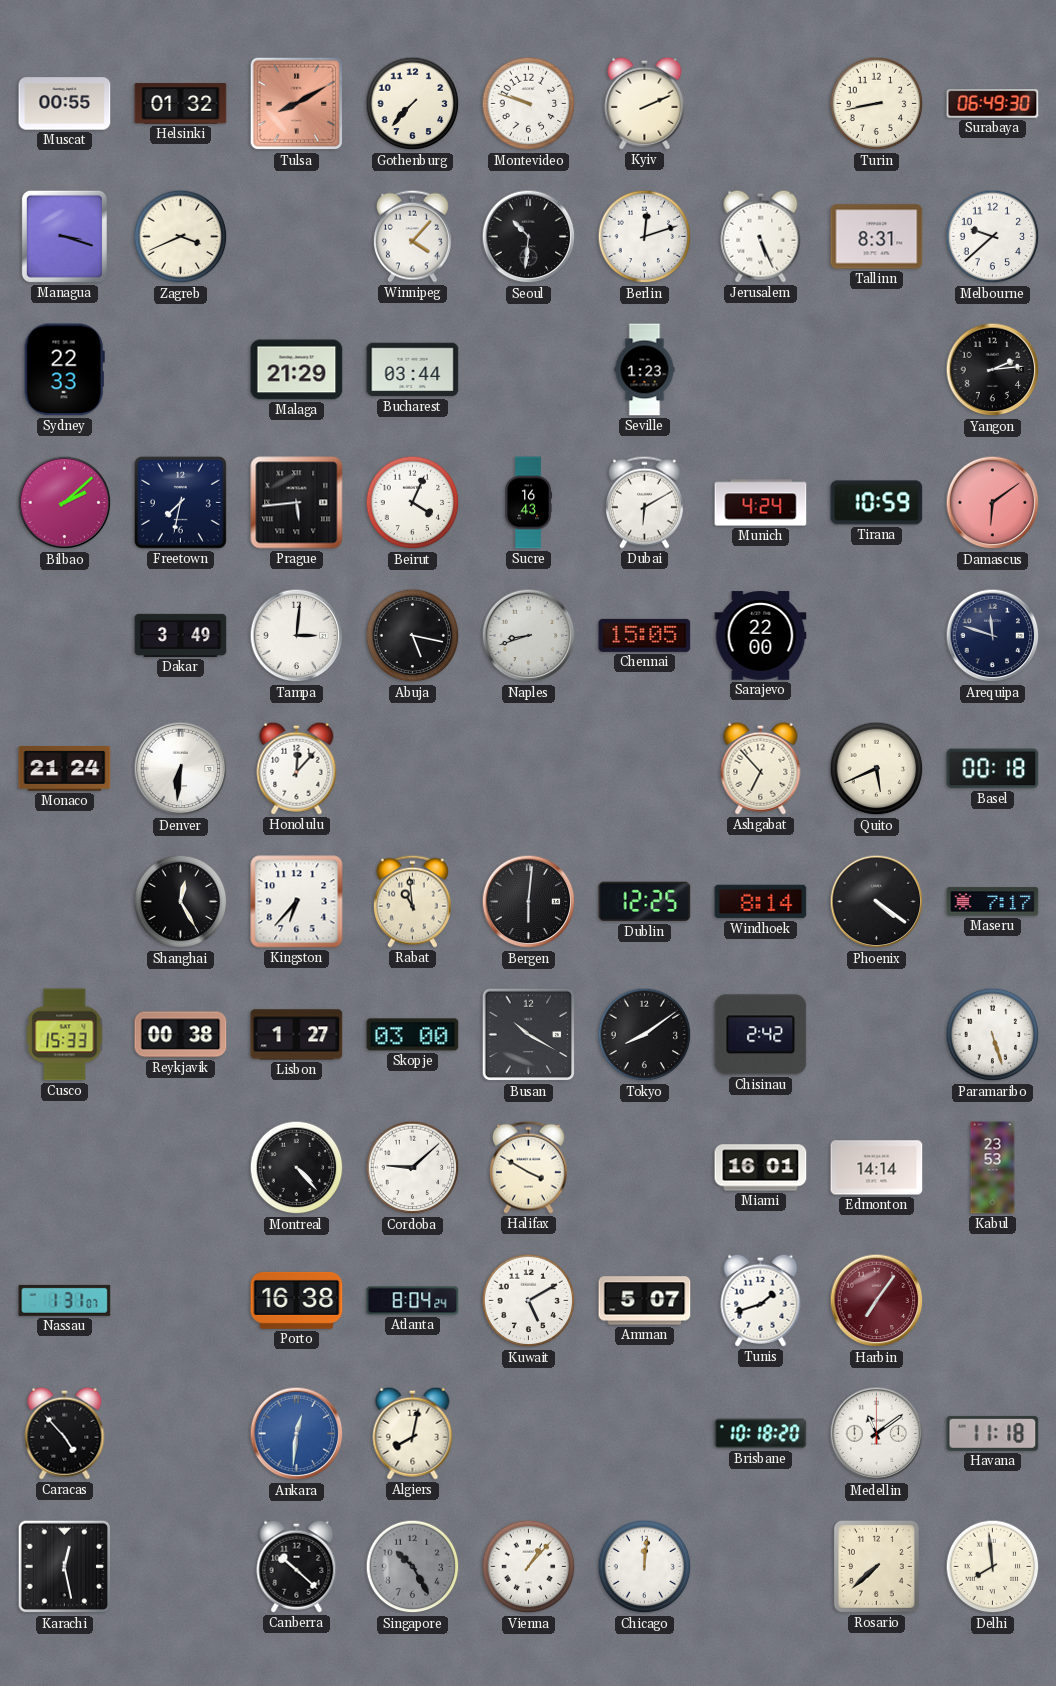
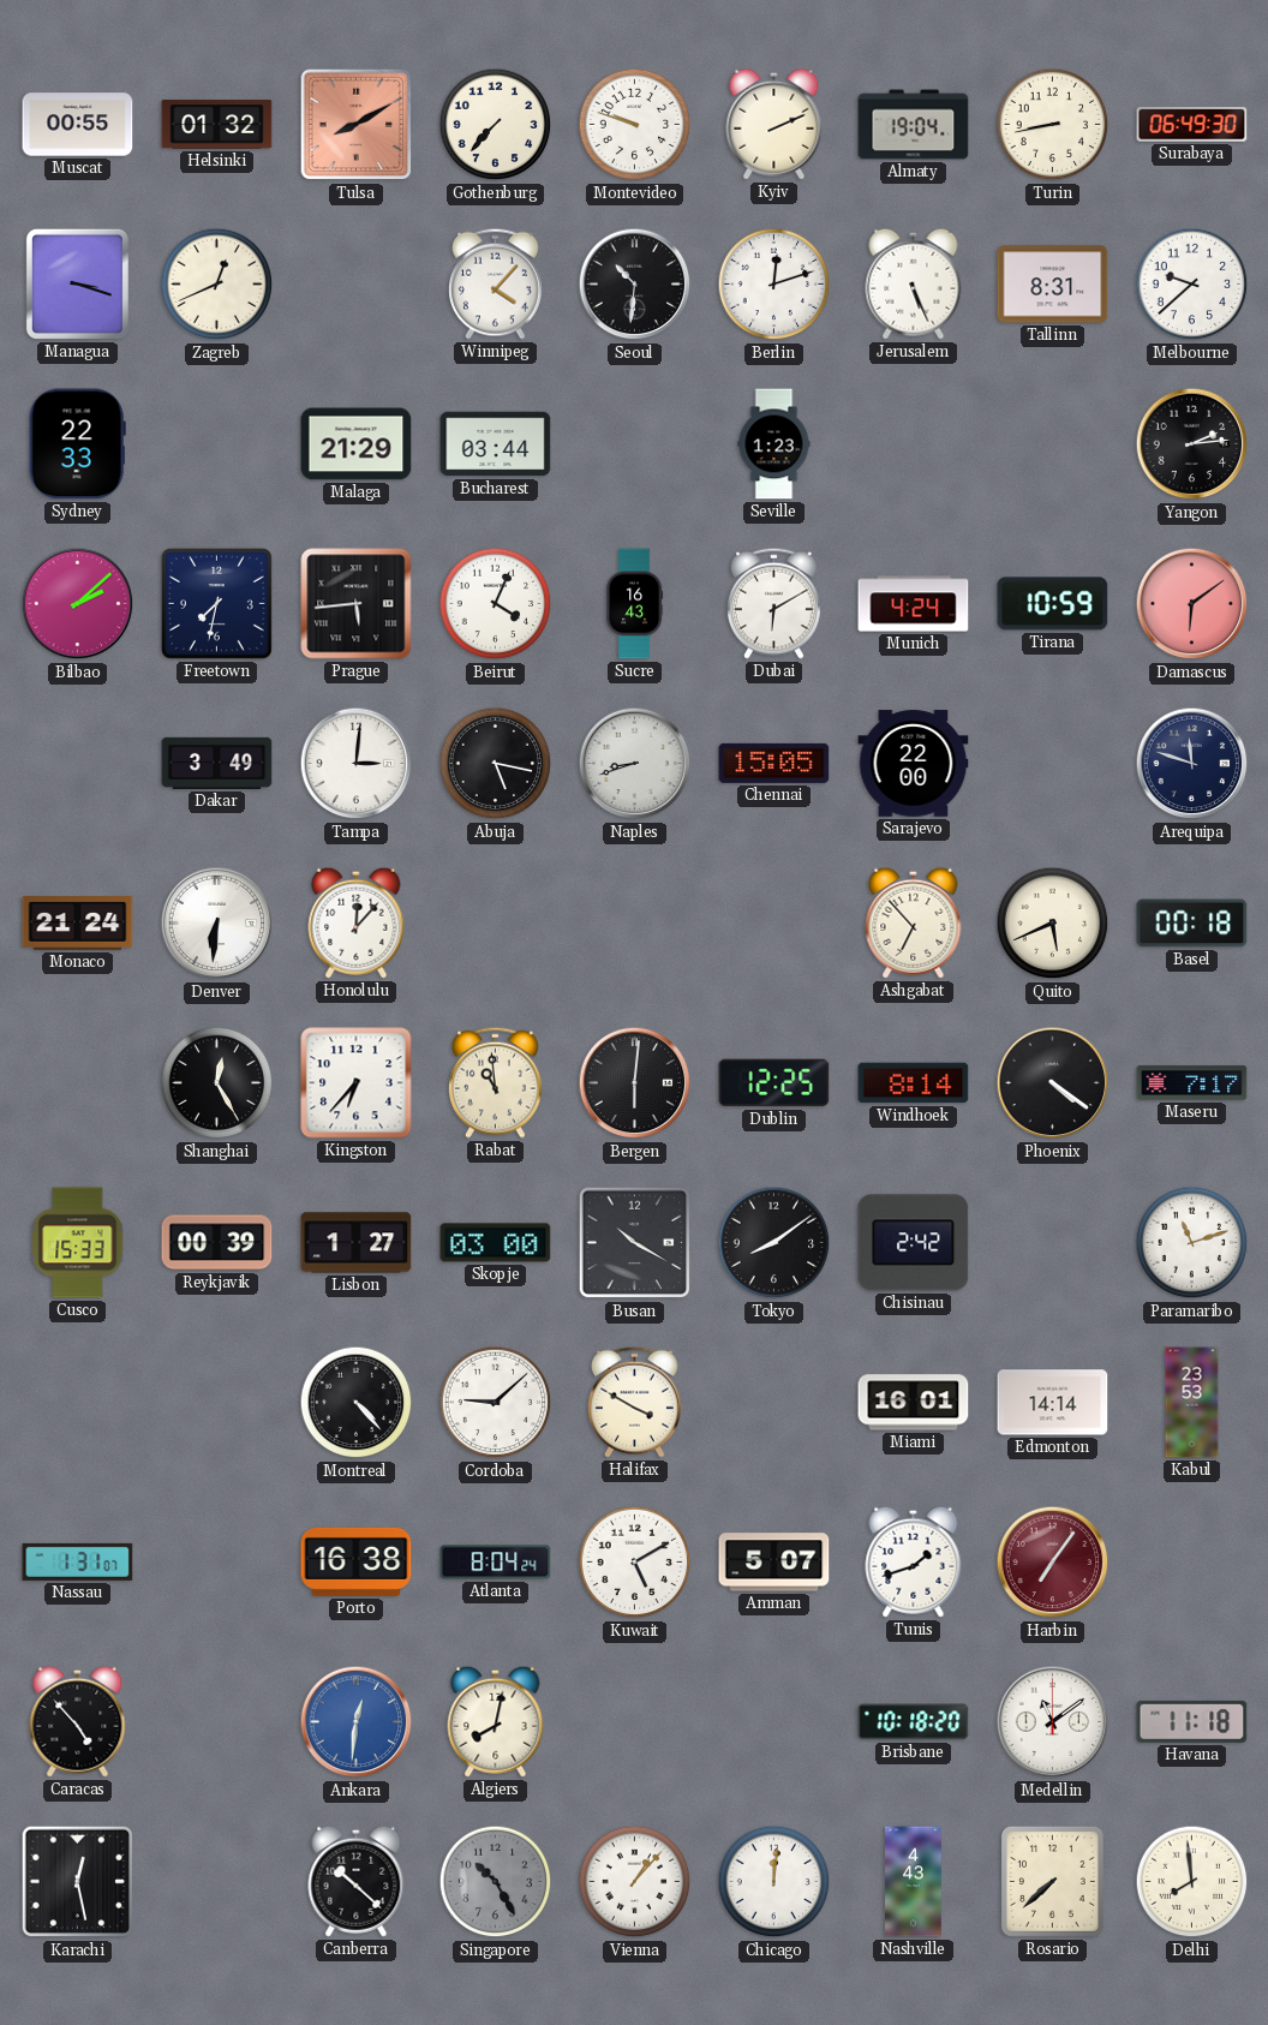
Almaty: none -> 19:04 (914, 125)
Zagreb: 3:41 -> 12:41 (217, 285)
Reykjavik: 00:38 -> 00:39 (217, 1243)
Paramaribo: 5:27 -> 11:12 (1192, 1243)
Nashville: none -> 4:43 (914, 1882)
